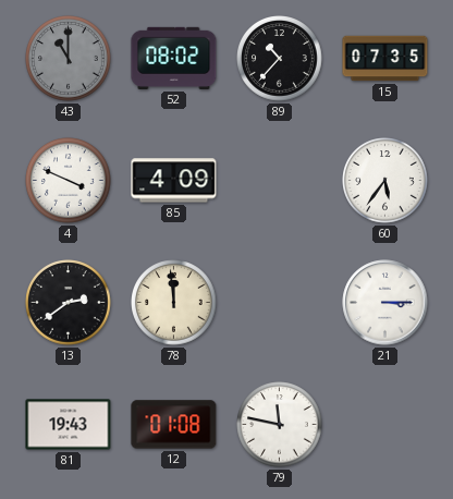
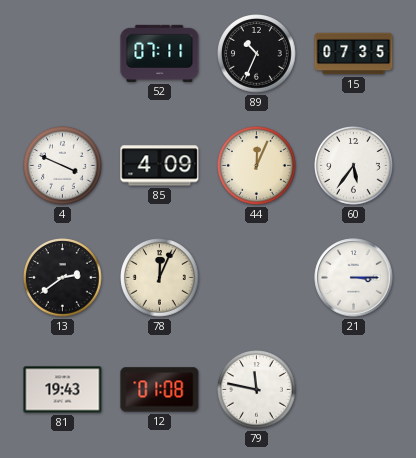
43: 11:00 -> none (69, 59)
52: 08:02 -> 07:11 (160, 53)
89: 10:37 -> 10:34 (257, 54)
44: none -> 12:04 (257, 166)
78: 11:59 -> 12:04 (160, 278)
